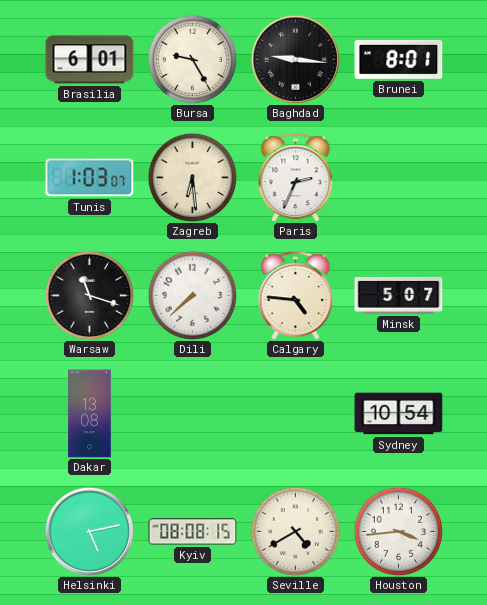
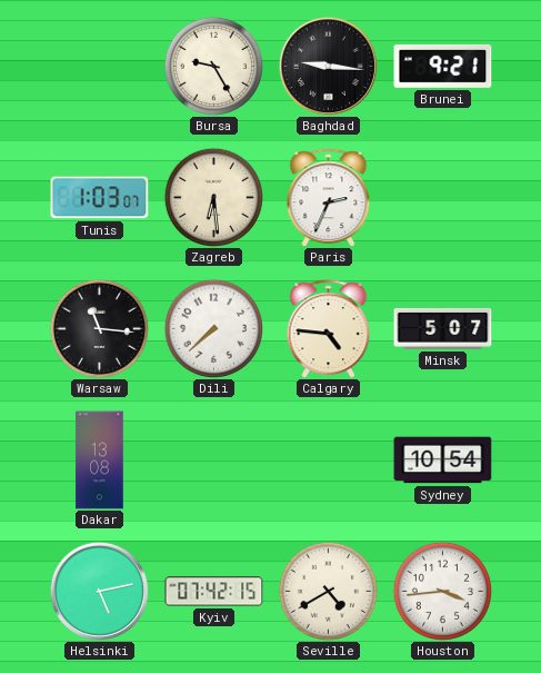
Brasilia: 6:01 -> none (90, 60)
Brunei: 8:01 -> 9:21 (443, 66)
Warsaw: 11:18 -> 11:16 (99, 328)
Kyiv: 08:08 -> 07:42 (214, 592)
